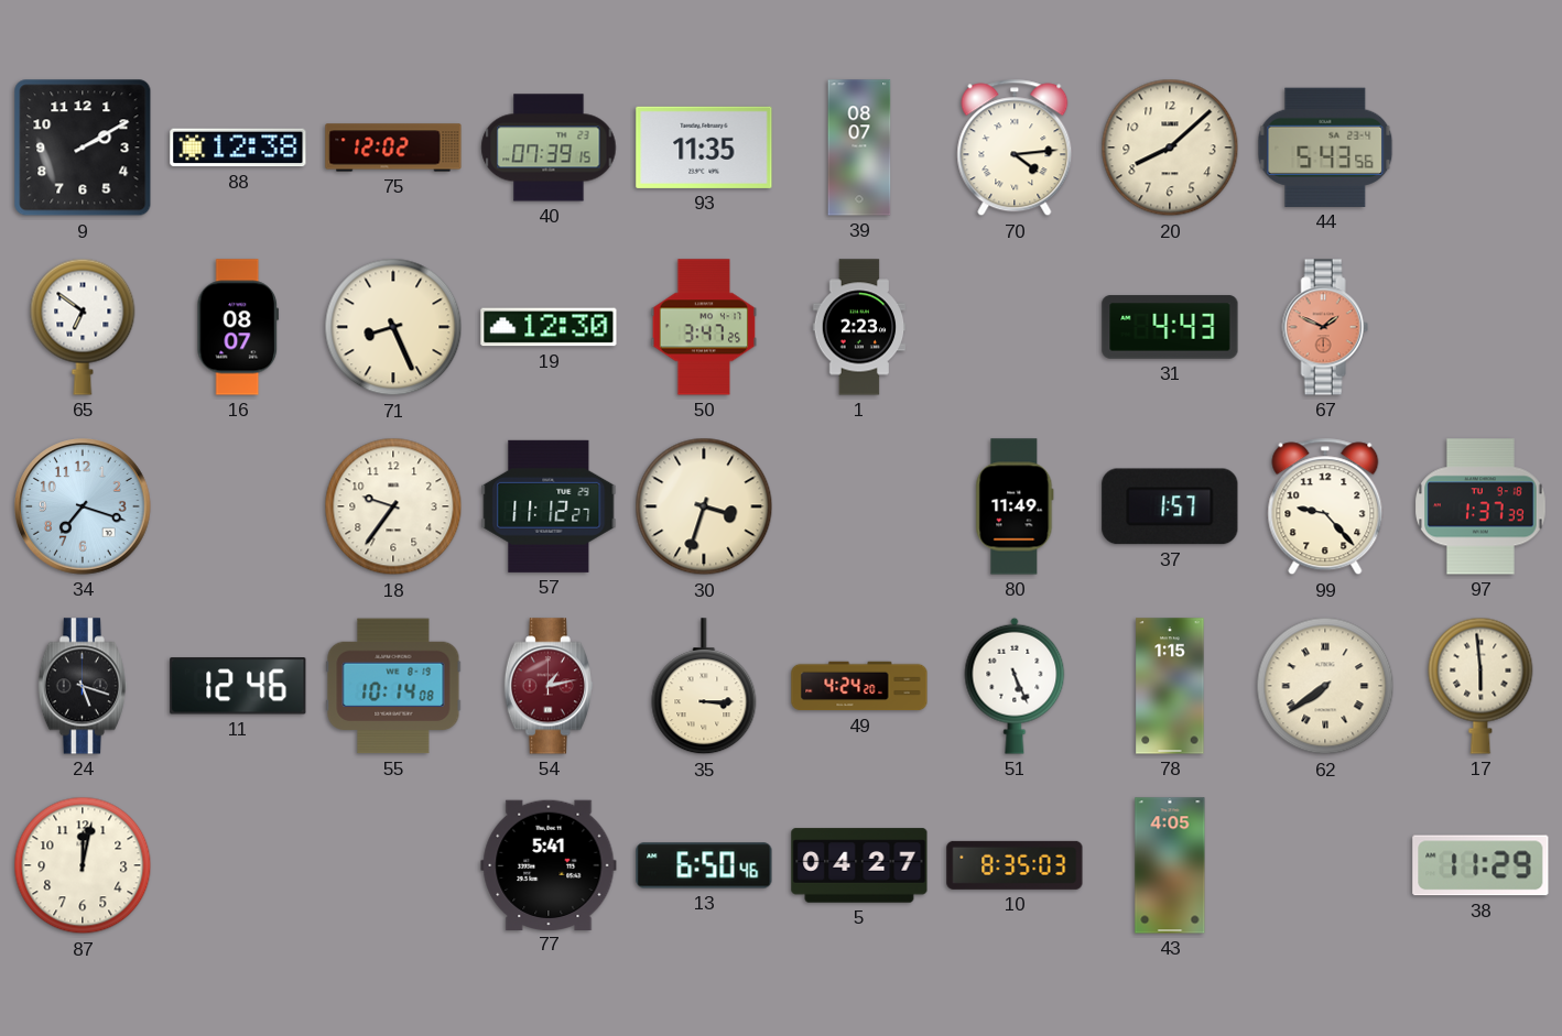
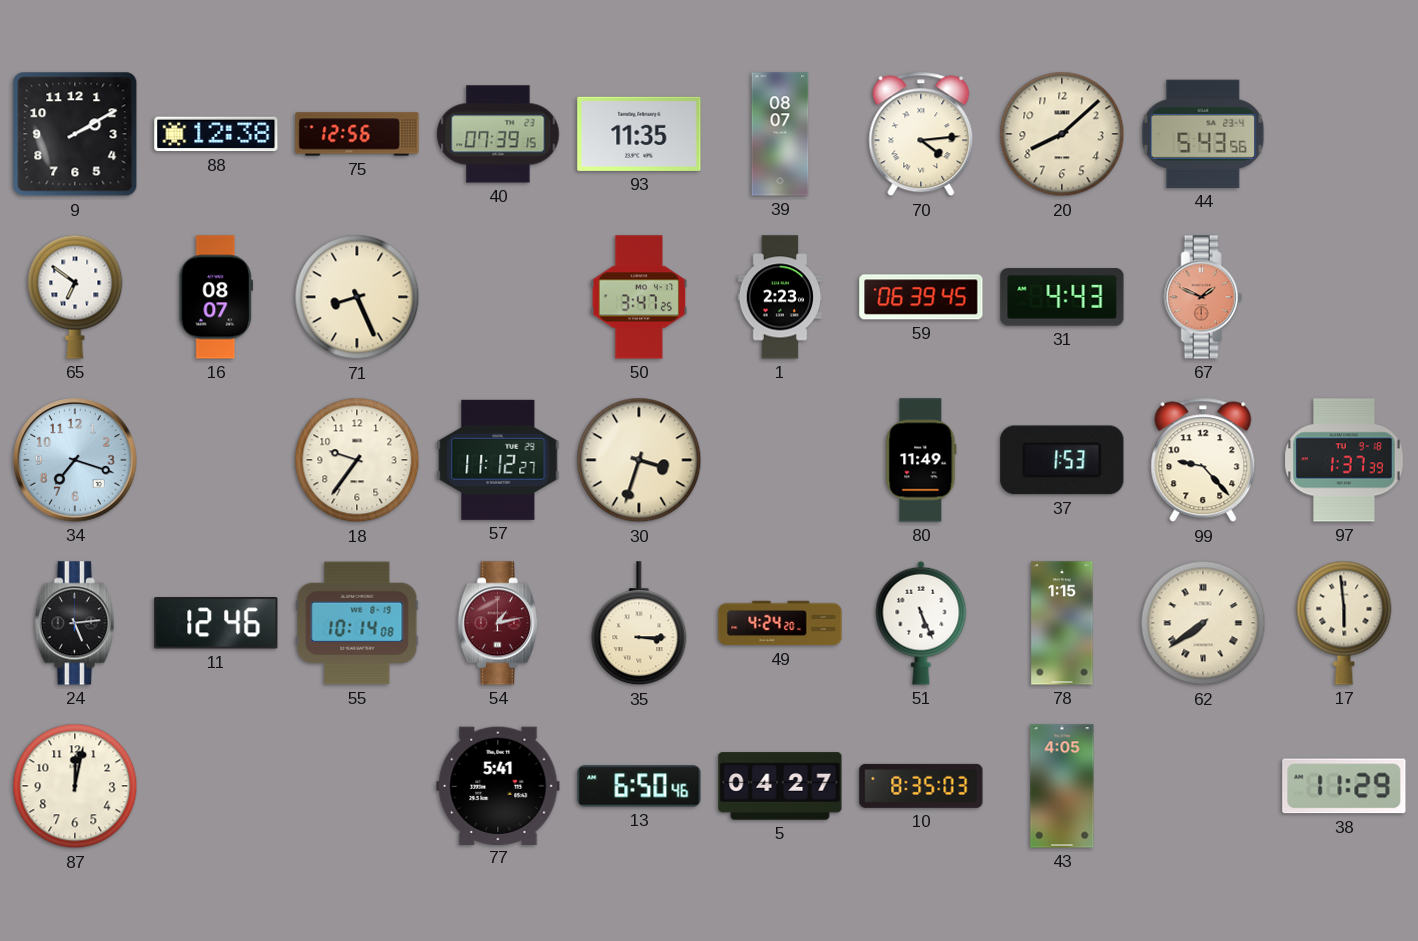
75: 12:02 -> 12:56 (357, 134)
19: 12:30 -> none (549, 327)
59: none -> 06:39 (921, 297)
37: 1:57 -> 1:53 (1062, 460)
24: 5:18 -> 5:14 (74, 623)
